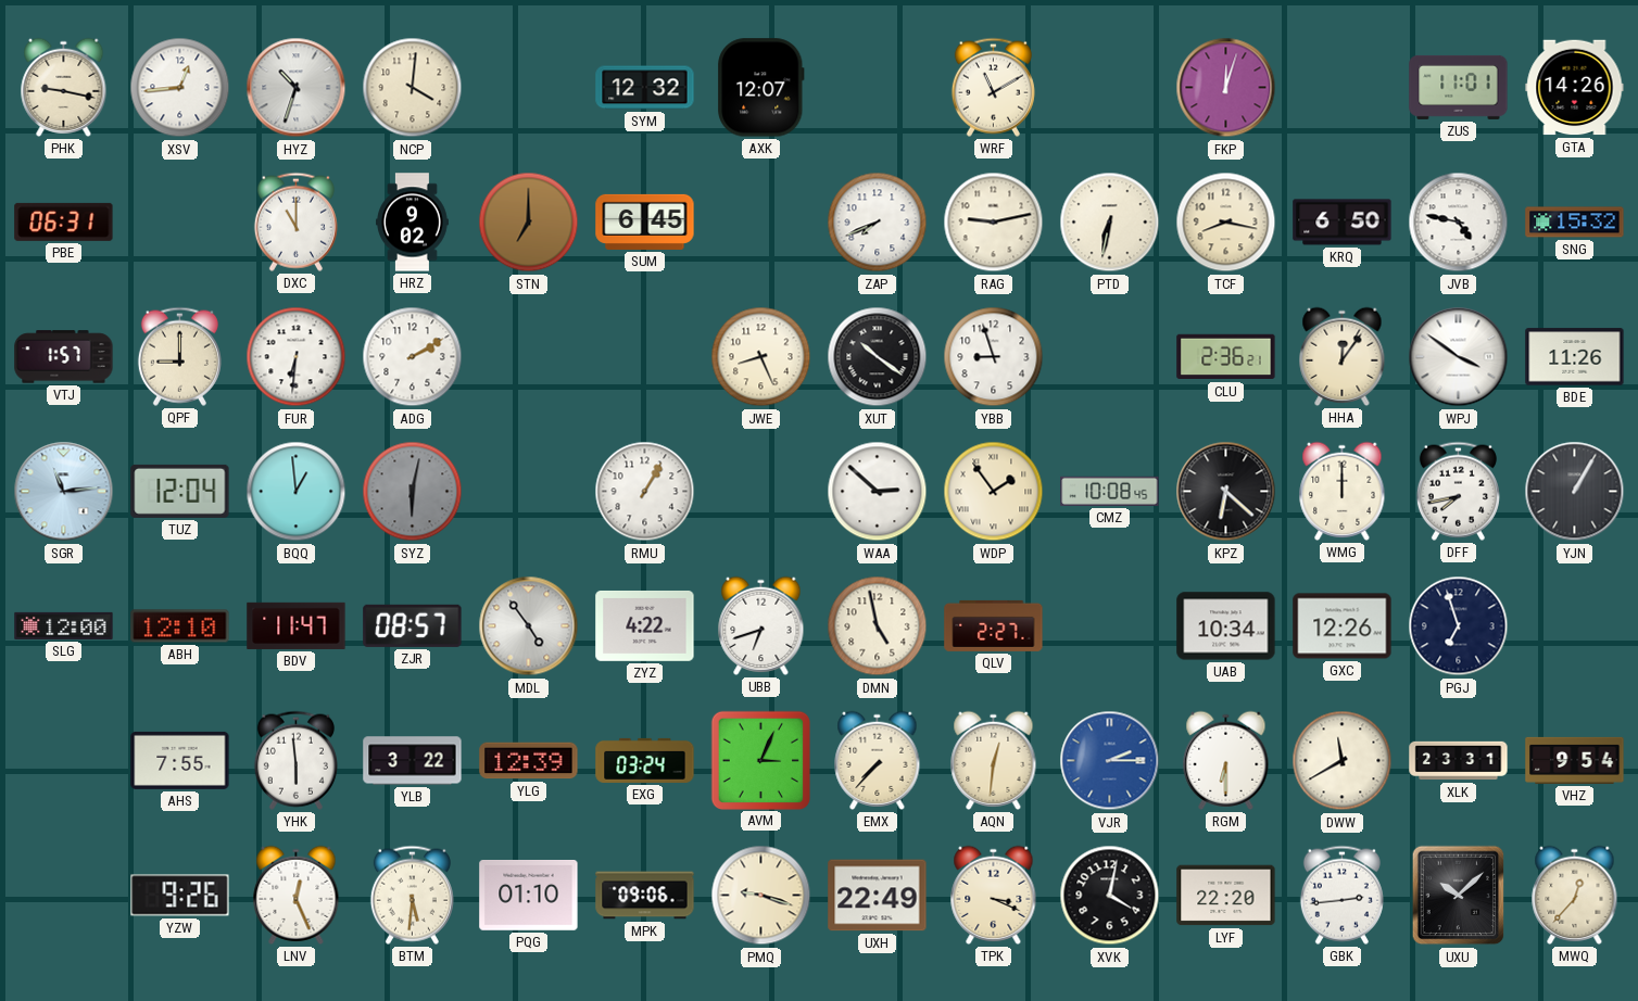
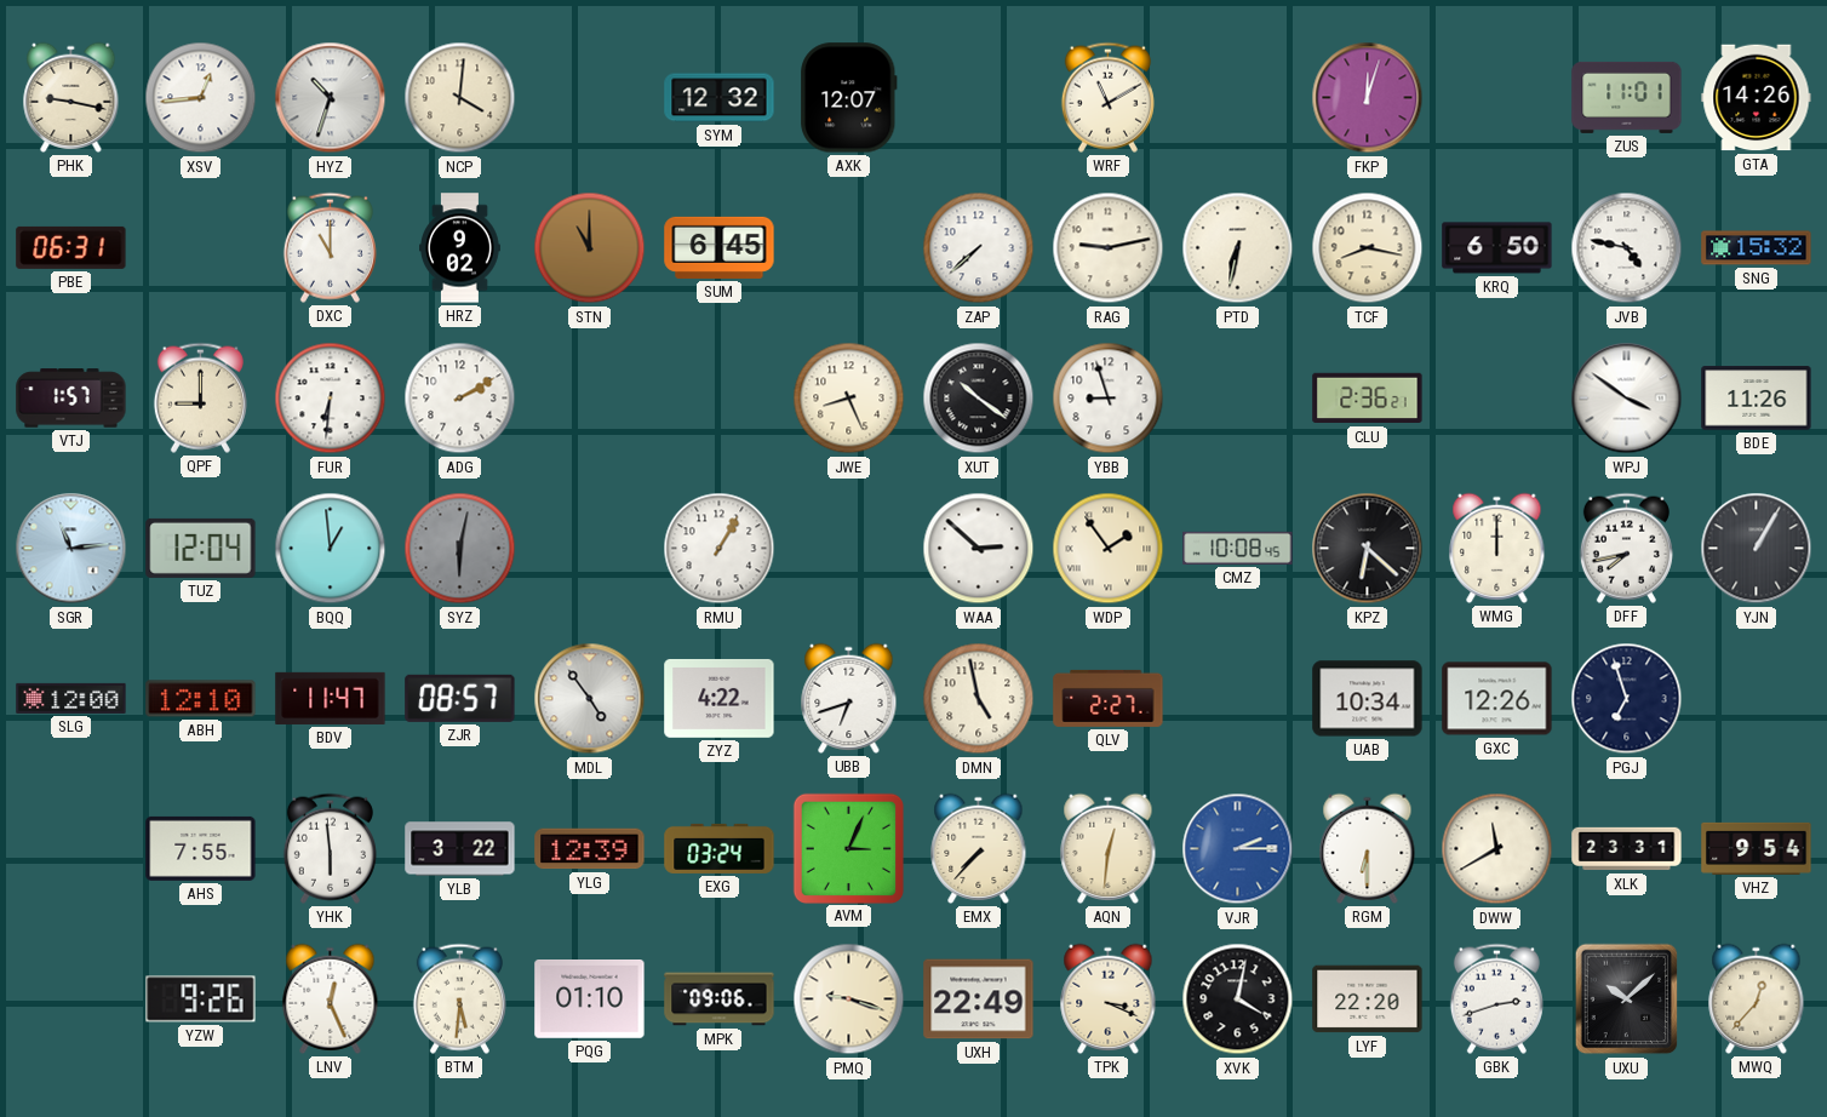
STN: 7:00 -> 11:00 (590, 248)
ZAP: 7:41 -> 7:38 (979, 248)
HHA: 12:06 -> none (1343, 356)
GBK: 2:44 -> 2:42 (1496, 998)
